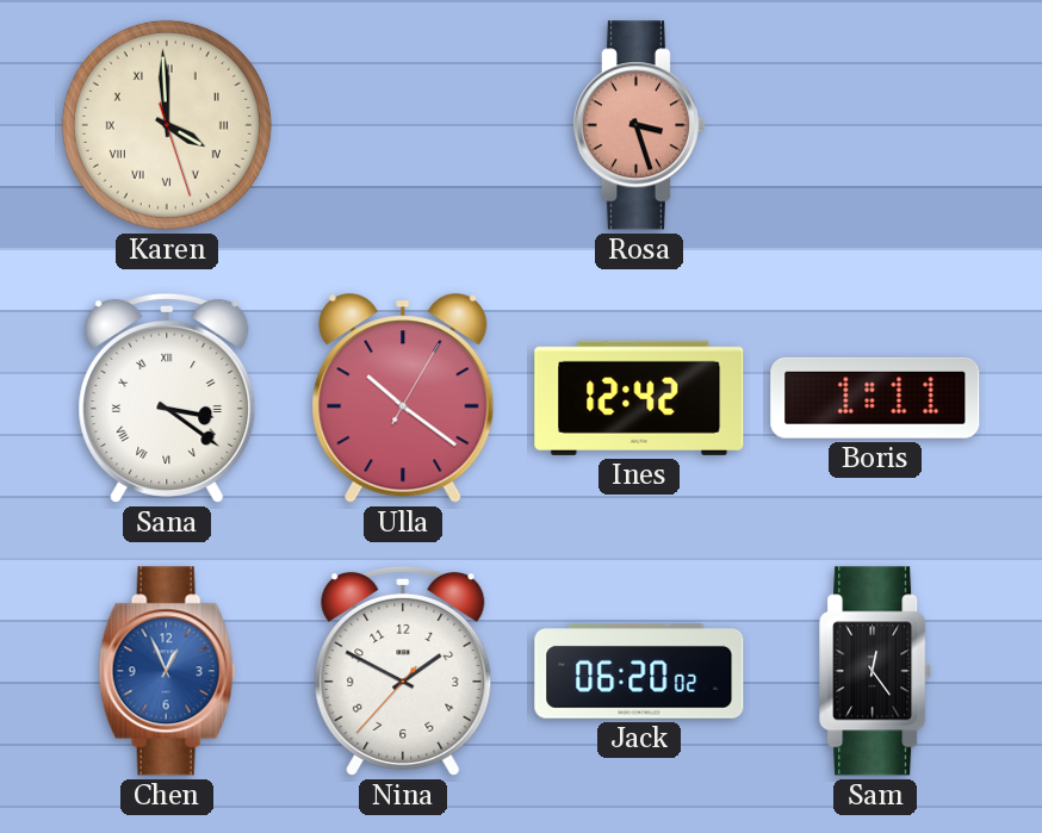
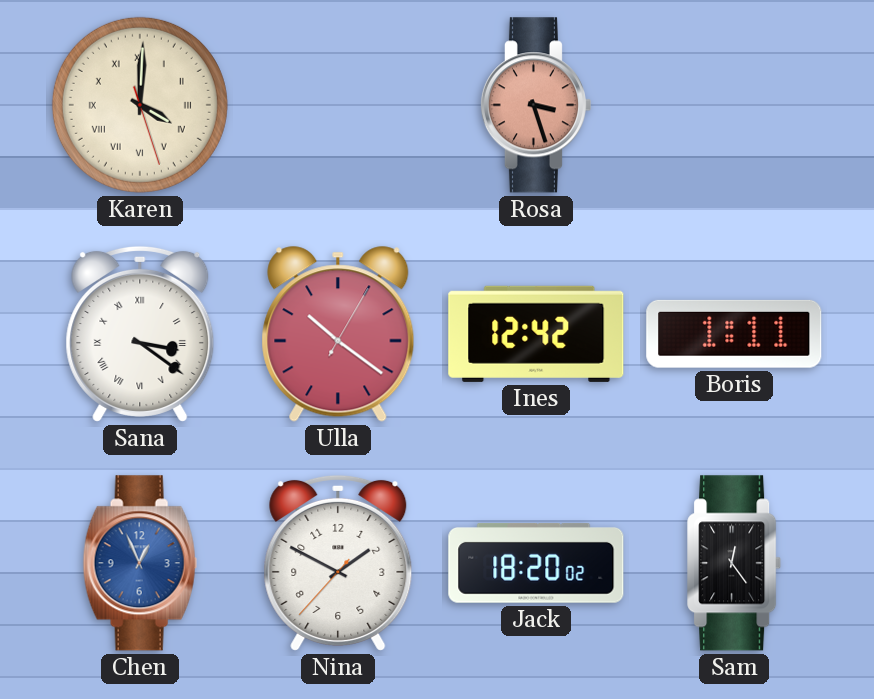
Karen: 3:59 -> 4:00 (140, 105)
Jack: 06:20 -> 18:20 (536, 564)
